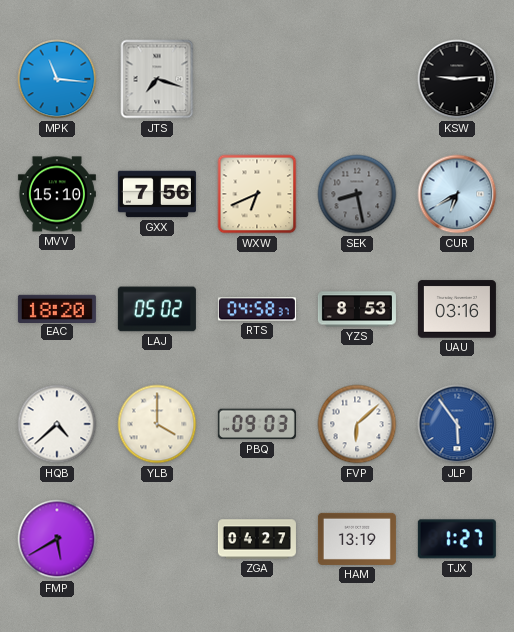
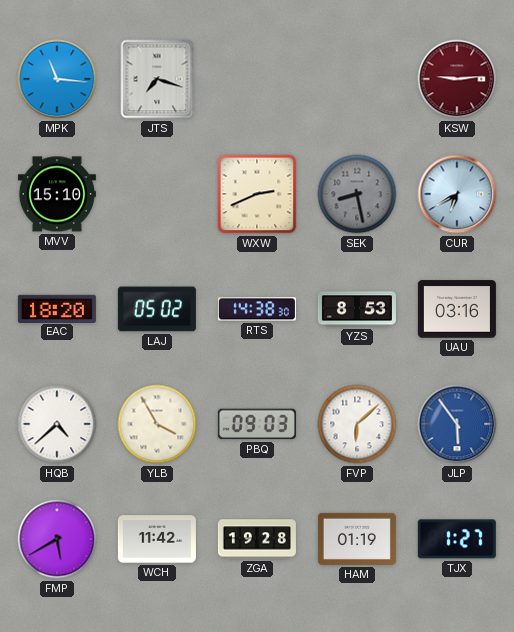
KSW dial: black -> burgundy (457, 79)
GXX: 7:56 -> none (157, 194)
WXW: 6:41 -> 2:41 (257, 194)
RTS: 04:58 -> 14:38 (257, 309)
YLB: 4:00 -> 3:55 (157, 424)
WCH: none -> 11:42 (157, 539)
ZGA: 04:27 -> 19:28 (257, 539)
HAM: 13:19 -> 01:19 (357, 539)
